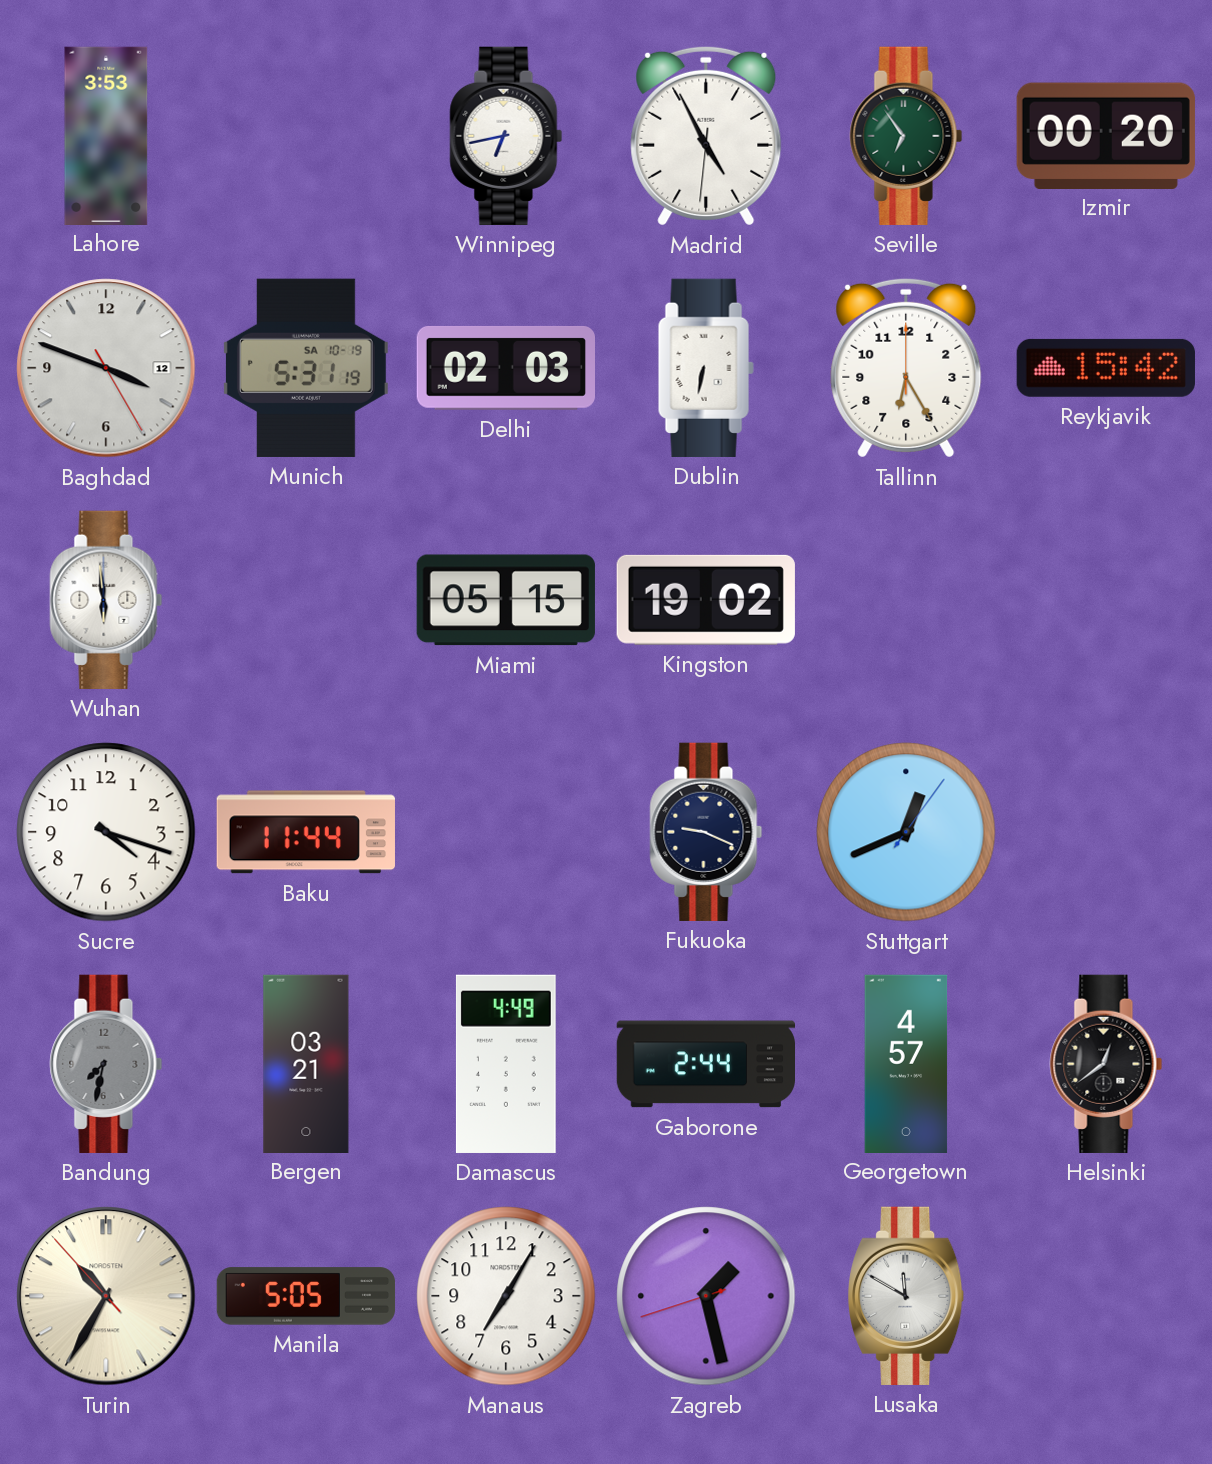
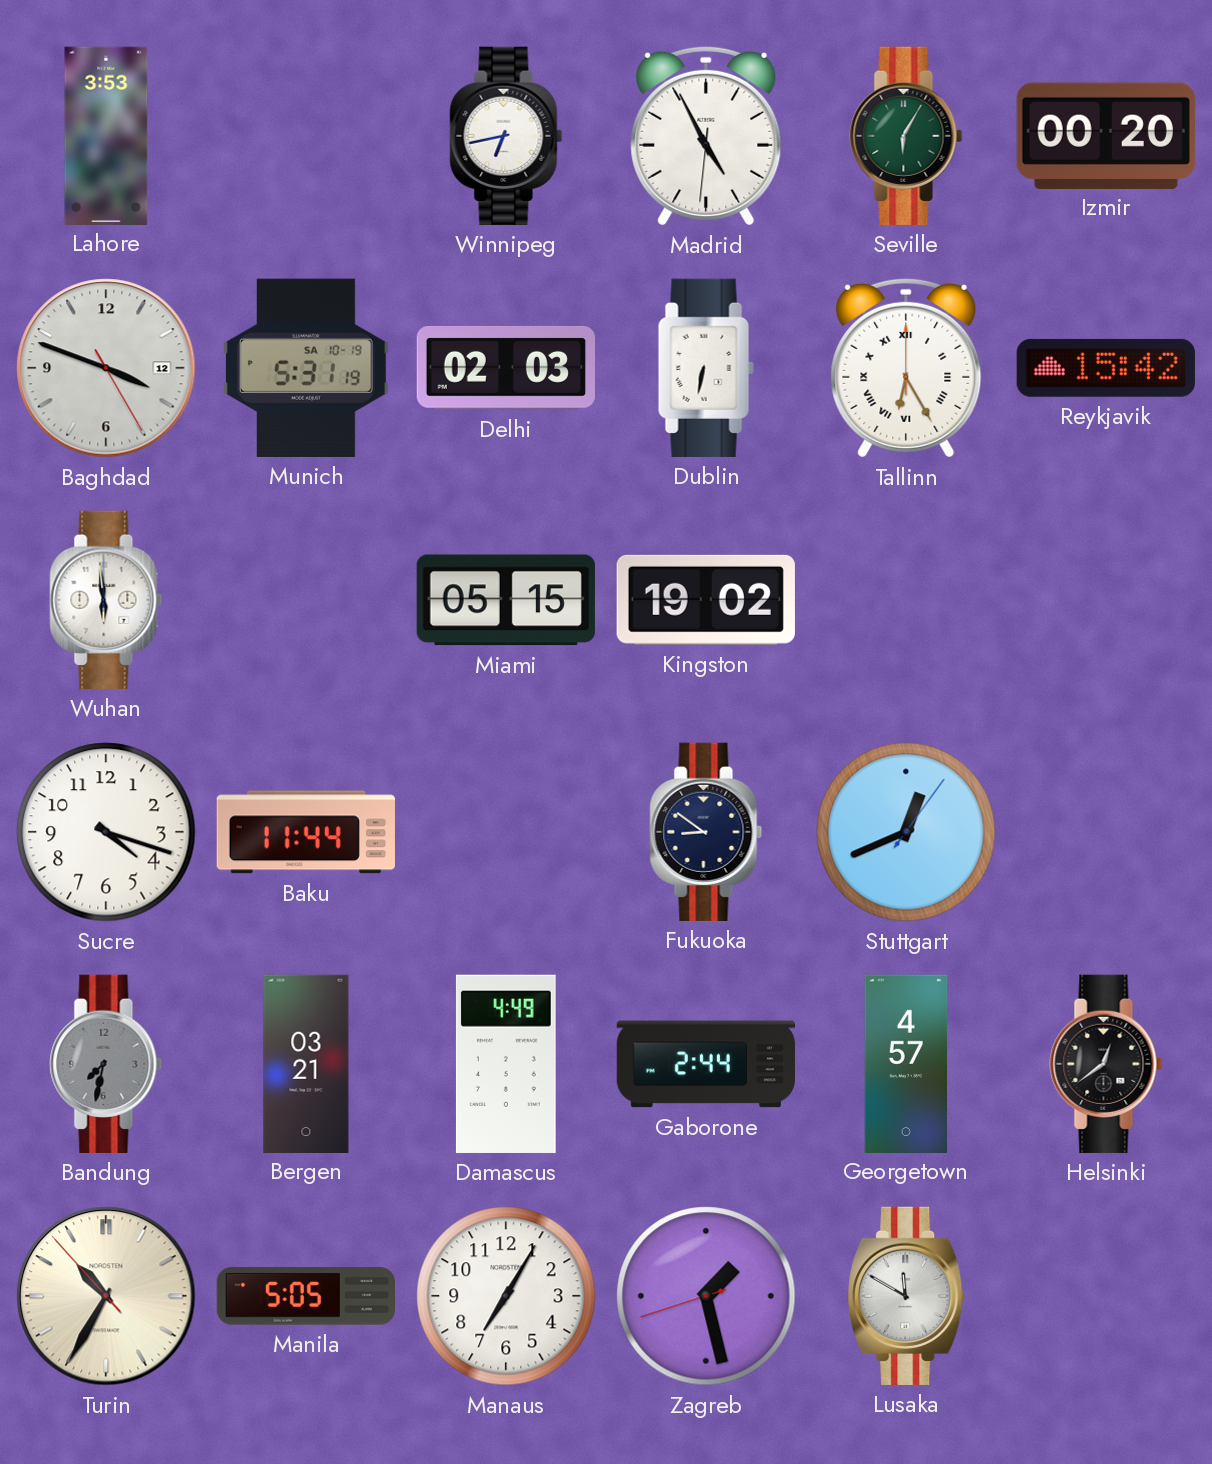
Seville: 6:54 -> 6:05 (906, 136)
Tallinn numerals: Arabic -> Roman (906, 368)
Fukuoka: 9:19 -> 8:51 (706, 832)
